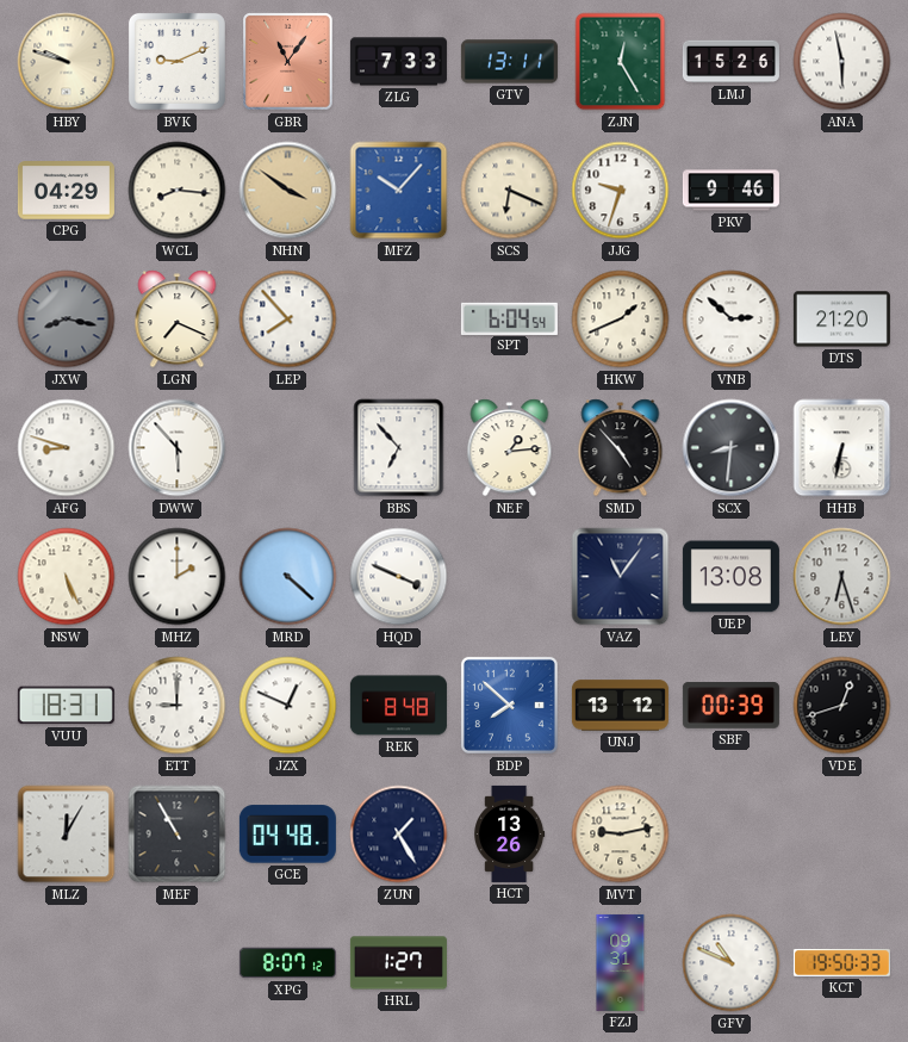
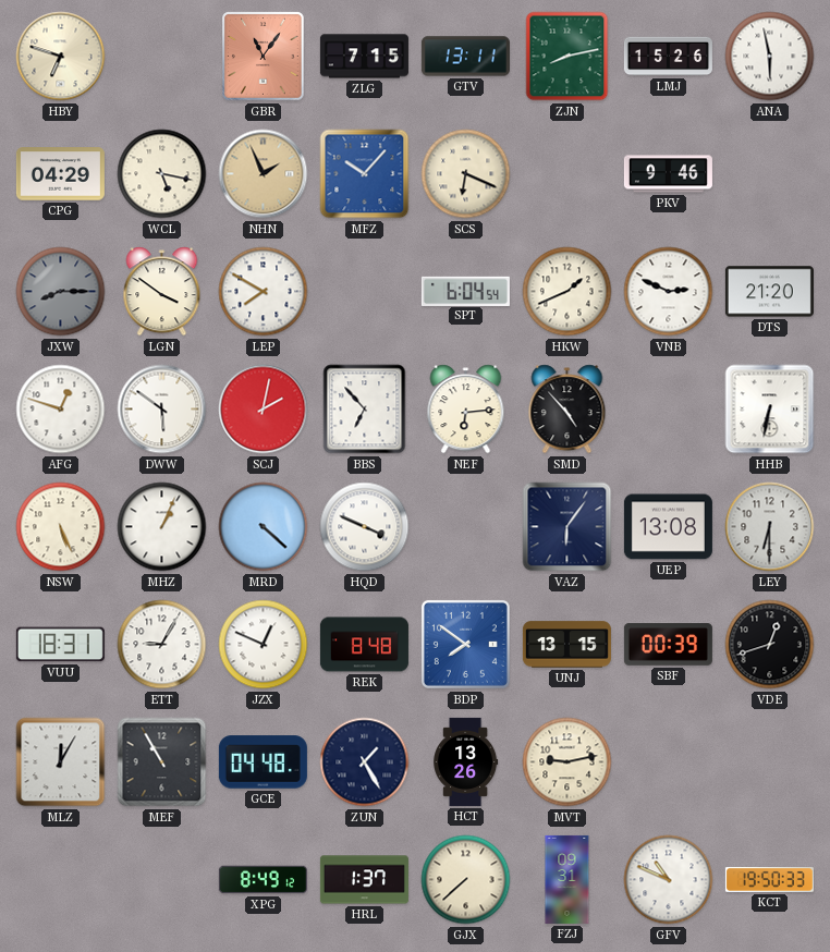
HBY: 9:48 -> 6:48 (61, 57)
BVK: 9:11 -> none (176, 61)
ZLG: 7:33 -> 7:15 (364, 57)
ZJN: 12:25 -> 8:13 (567, 57)
WCL: 8:16 -> 5:17 (162, 174)
NHN: 3:51 -> 1:56 (264, 174)
JJG: 9:33 -> none (621, 191)
JXW: 8:17 -> 8:15 (61, 292)
LGN: 7:19 -> 3:51 (162, 292)
LEP: 7:53 -> 7:50 (264, 292)
VNB: 2:52 -> 2:49 (669, 292)
AFG: 8:48 -> 12:48 (61, 410)
DWW: 5:53 -> 5:51 (162, 410)
SCJ: none -> 2:02 (264, 410)
NEF: 1:14 -> 6:14 (466, 410)
SCX: 8:31 -> none (732, 448)
MHZ: 2:00 -> 1:04 (162, 527)
VAZ: 11:06 -> 6:06 (567, 527)
LEY: 6:27 -> 6:30 (770, 527)
ETT: 9:00 -> 9:05 (162, 645)
BDP: 7:52 -> 7:51 (465, 644)
UNJ: 13:12 -> 13:15 (566, 645)
XPG: 8:07 -> 8:49 (263, 880)
HRL: 1:27 -> 1:37 (364, 880)
GJX: none -> 7:38 (466, 880)
